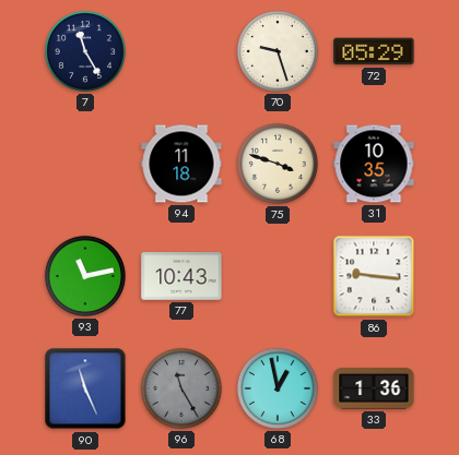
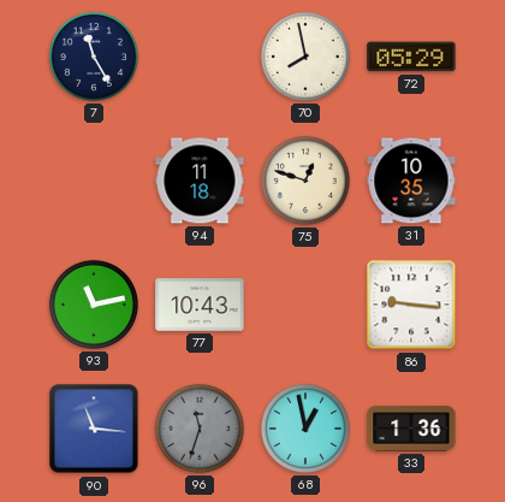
70: 9:27 -> 7:58 (305, 57)
75: 3:48 -> 12:48 (305, 181)
90: 11:26 -> 11:16 (94, 429)
96: 11:25 -> 11:33 (200, 429)
